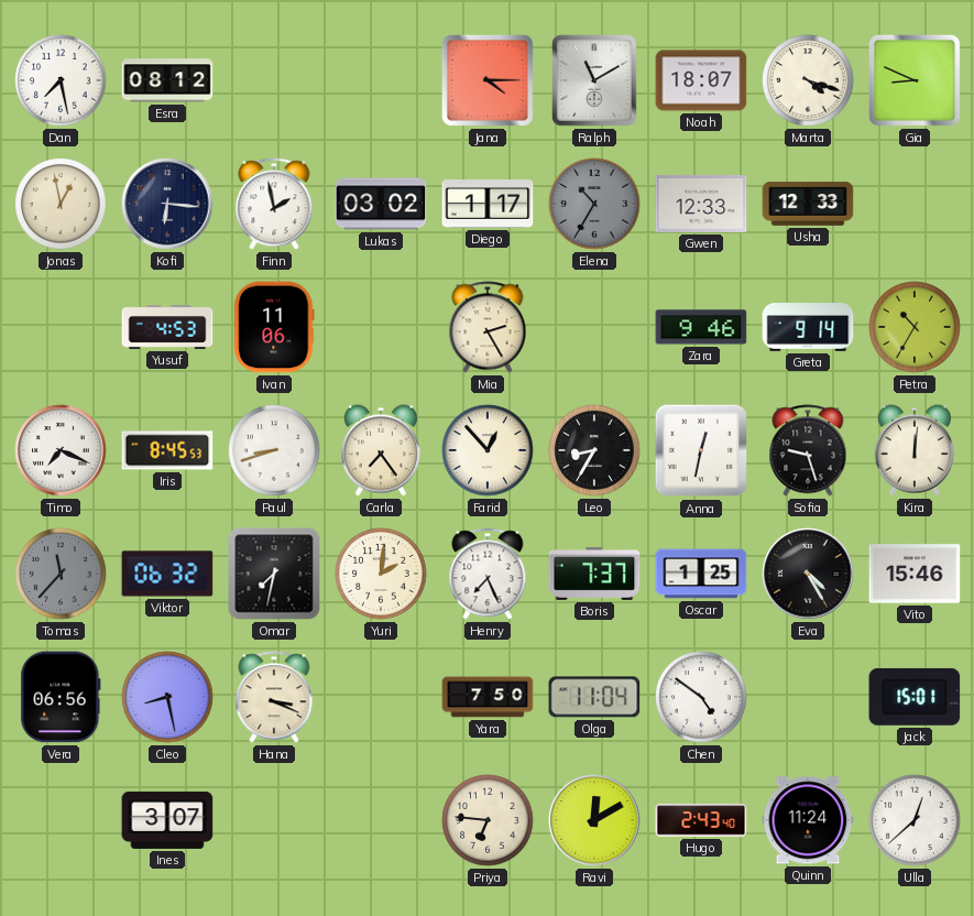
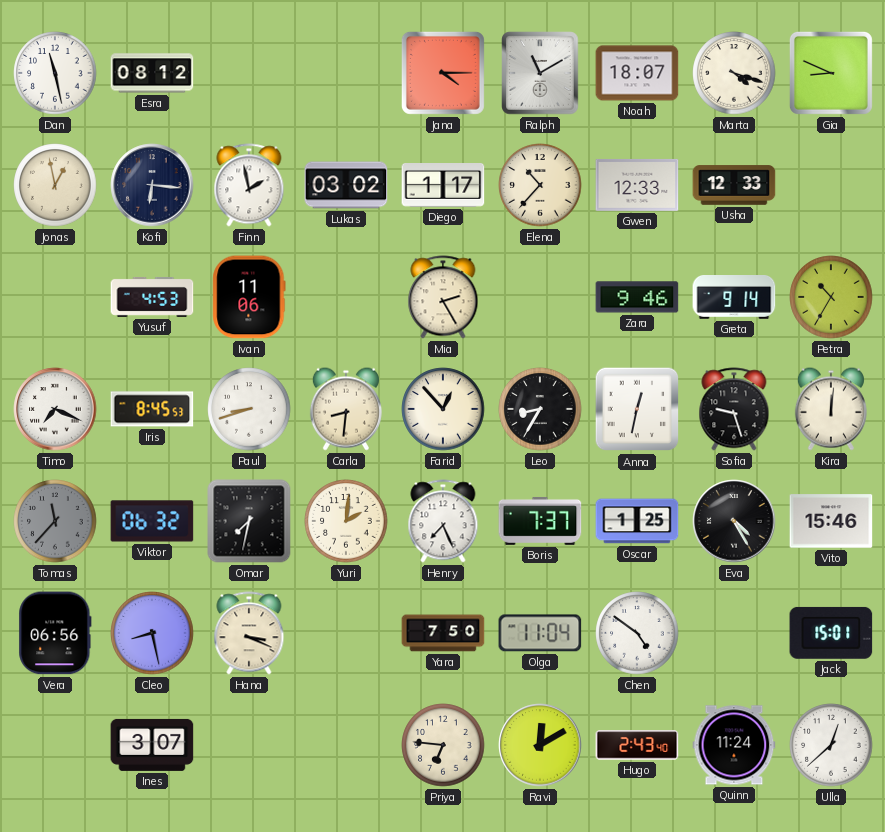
Dan: 7:28 -> 11:28 (55, 73)
Elena: 10:35 -> 10:37 (540, 185)
Elena dial: grey -> cream (540, 185)
Carla: 7:24 -> 8:31 (346, 409)
